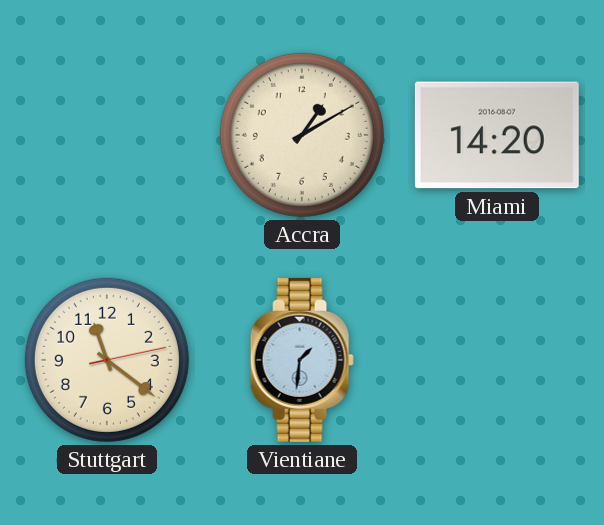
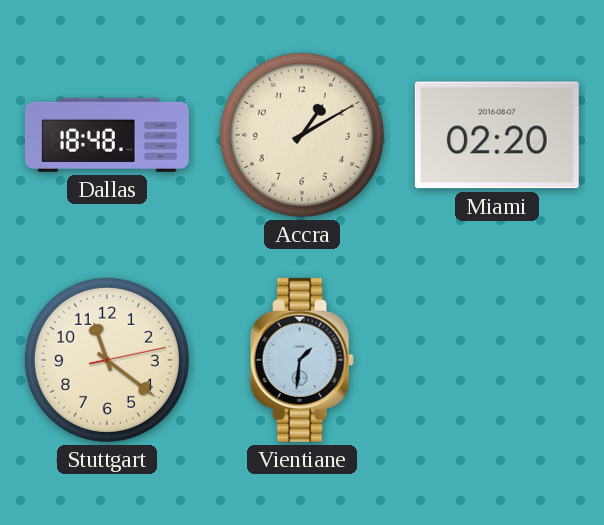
Dallas: none -> 18:48 (107, 135)
Miami: 14:20 -> 02:20 (497, 135)
